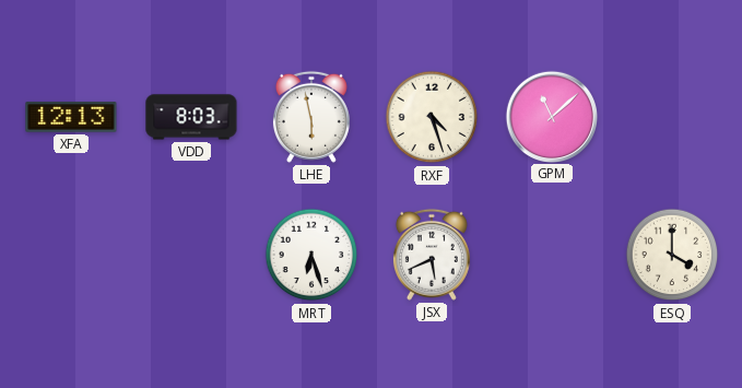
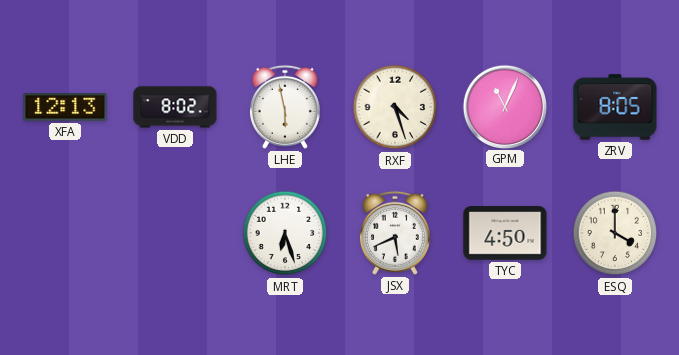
VDD: 8:03 -> 8:02 (175, 107)
GPM: 11:08 -> 11:04 (504, 106)
ZRV: none -> 8:05 (615, 107)
TYC: none -> 4:50 (505, 233)
